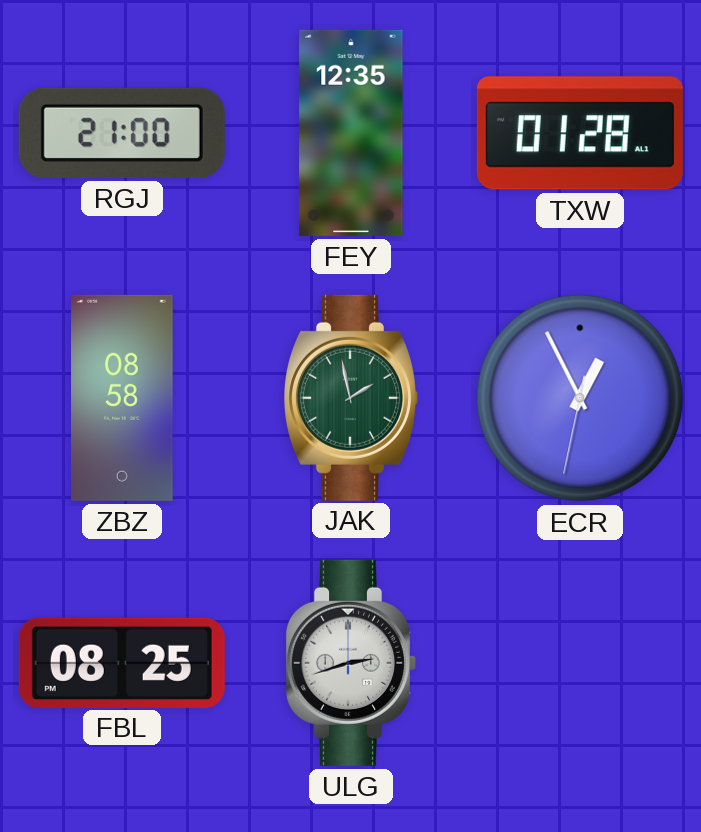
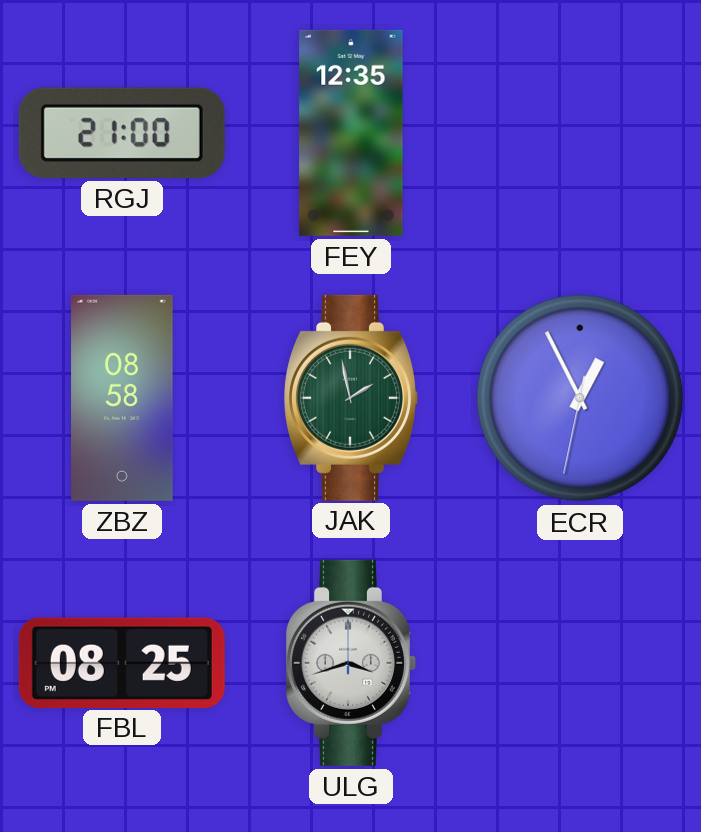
TXW: 01:28 -> none (580, 133)
ULG: 2:42 -> 3:42 (352, 663)
